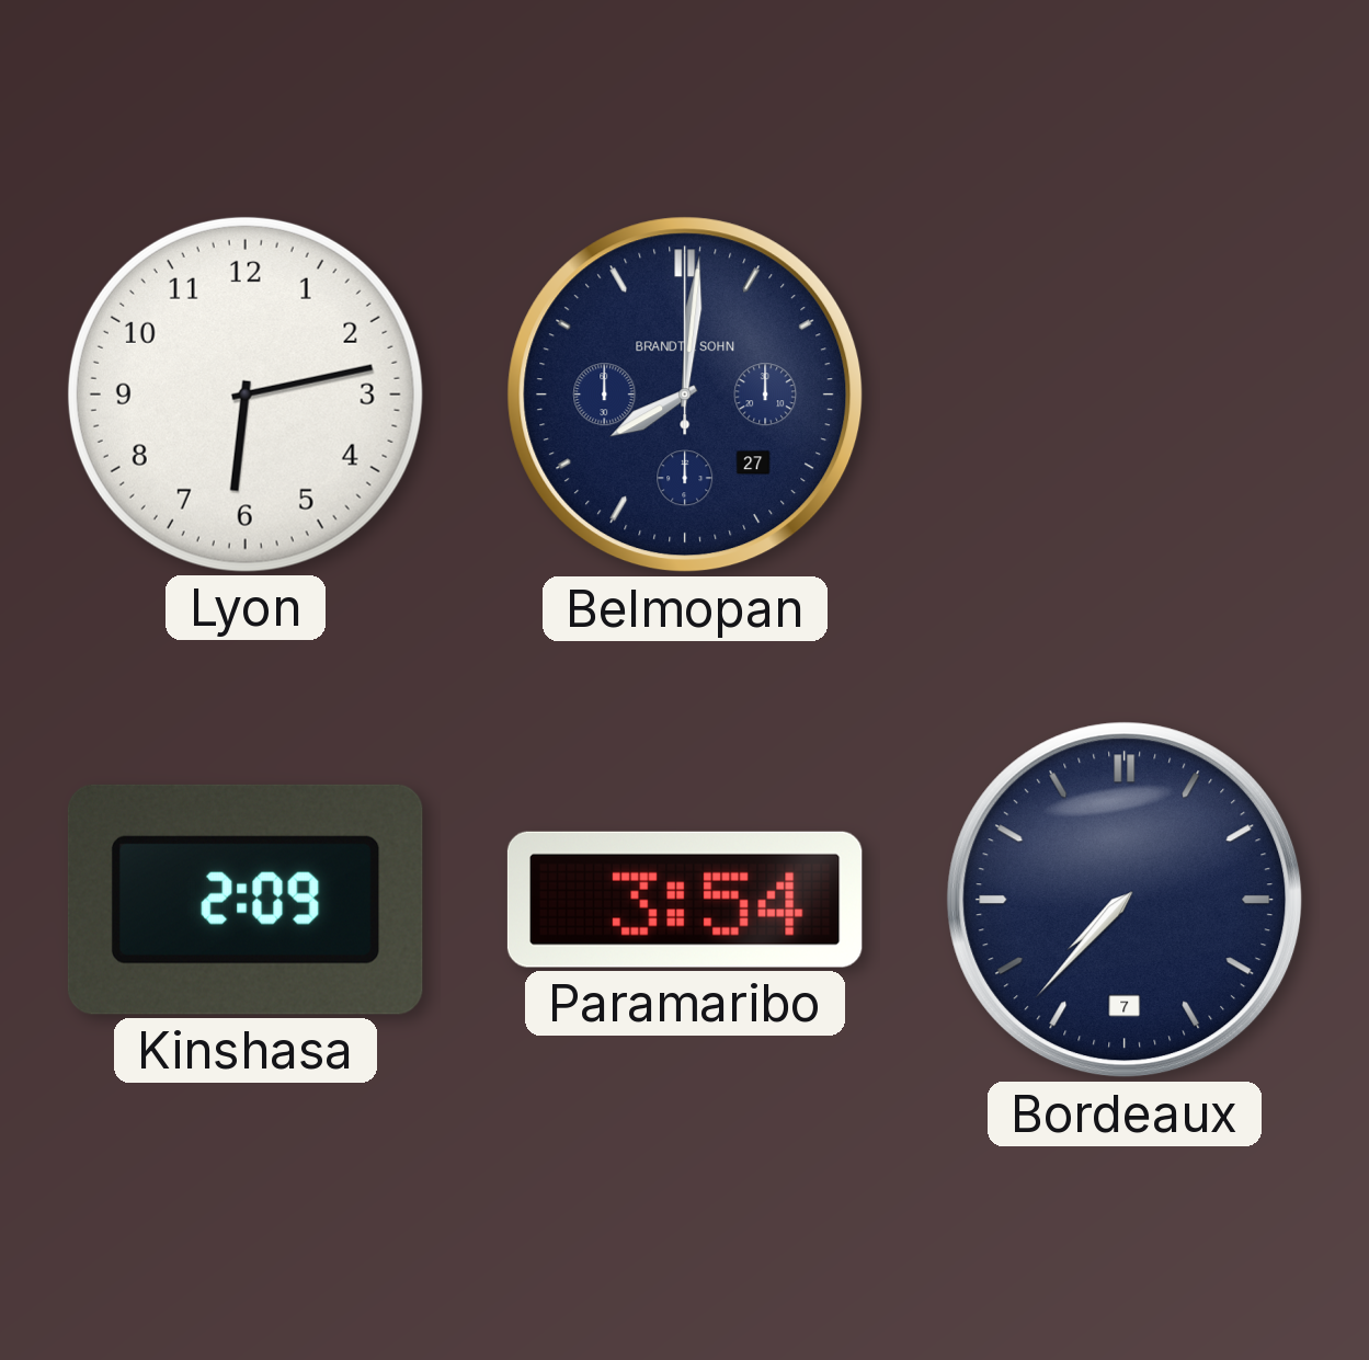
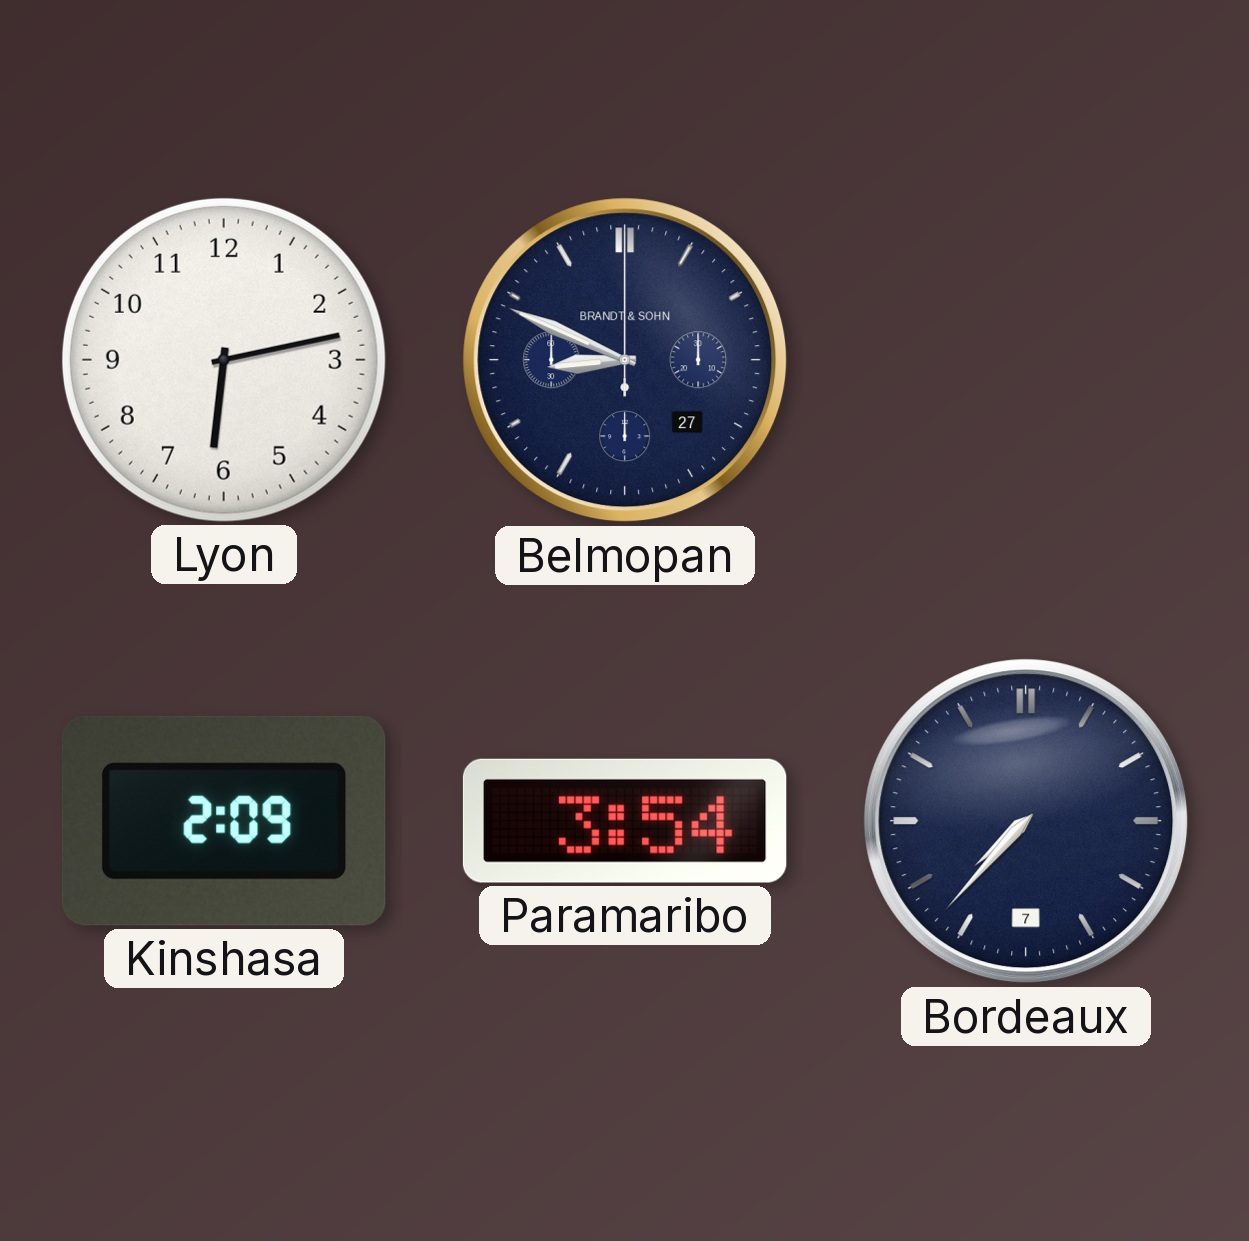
Belmopan: 8:01 -> 8:49 (625, 360)
